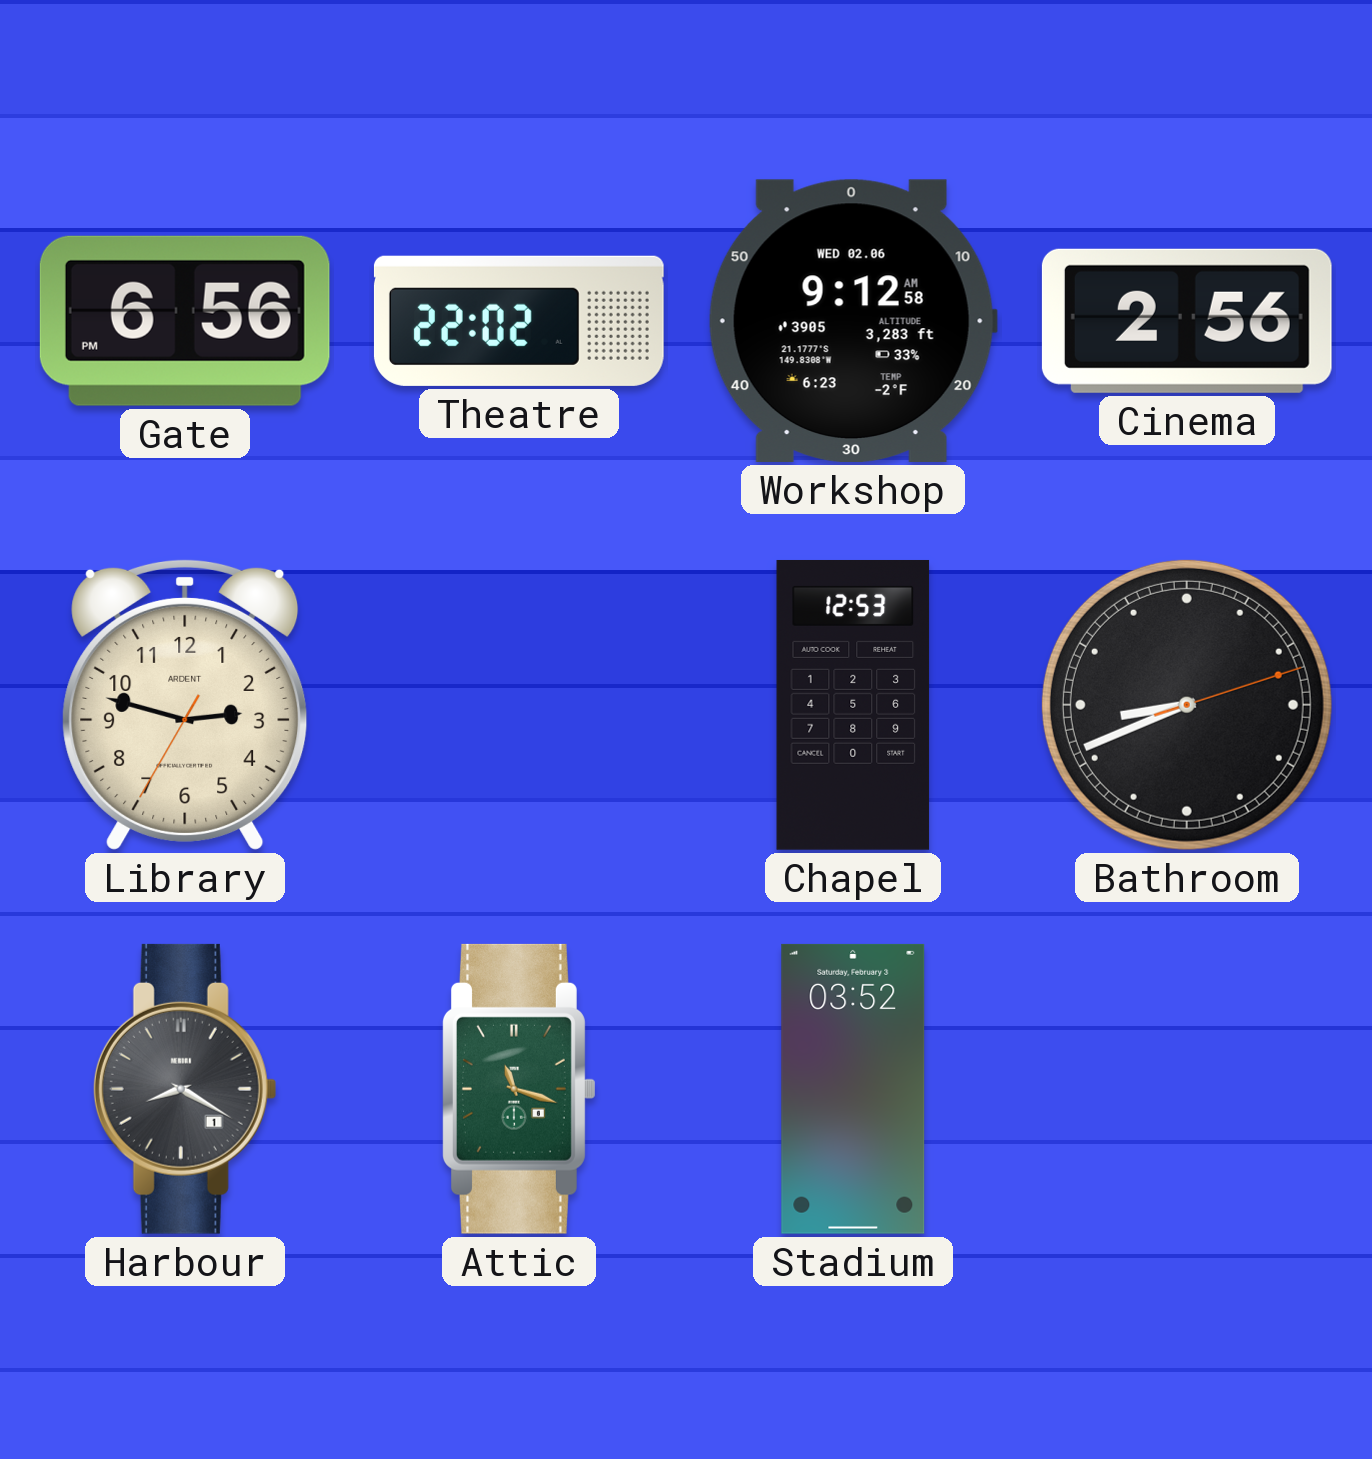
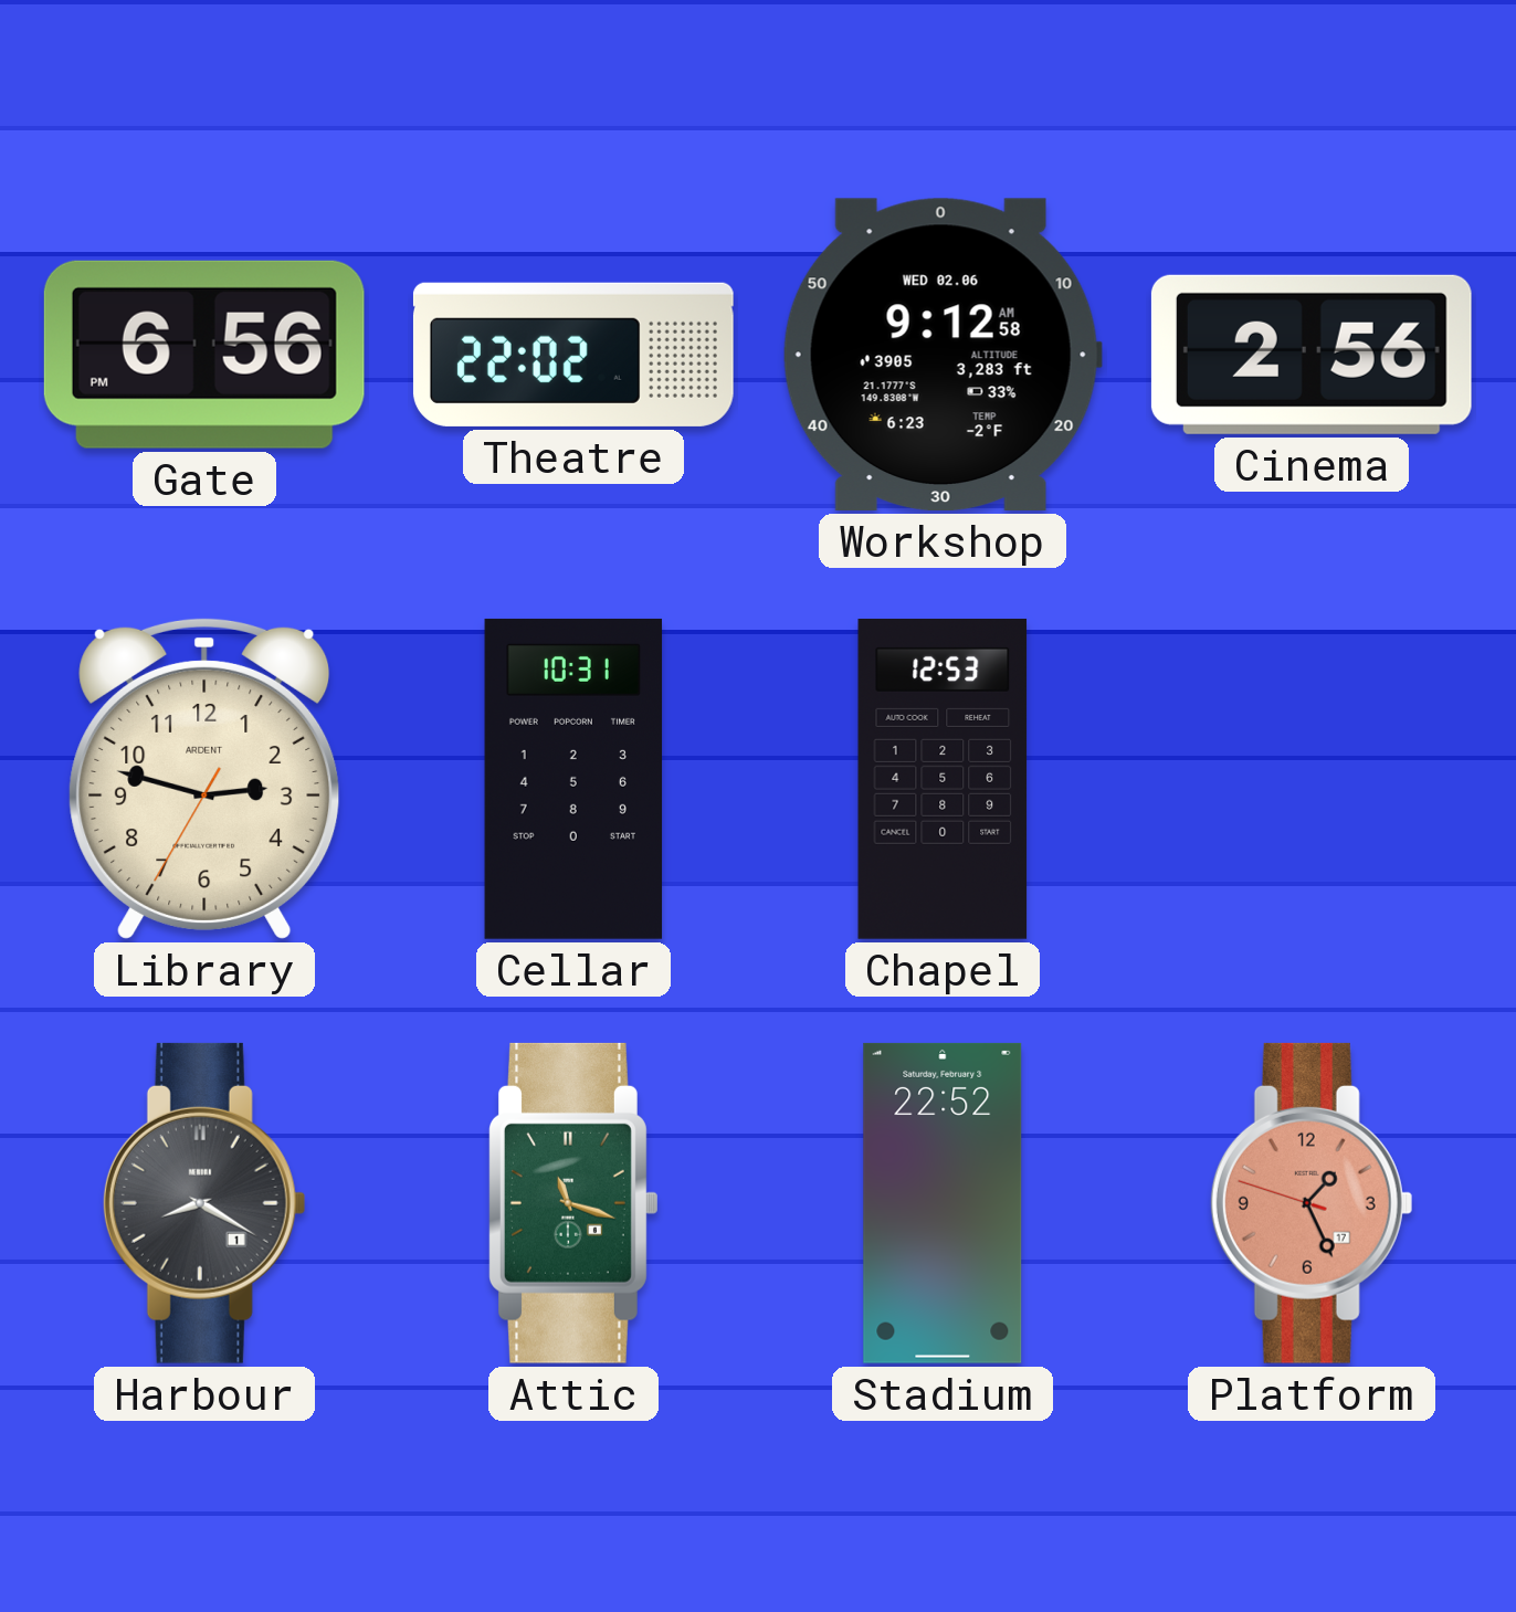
Cellar: none -> 10:31 (573, 779)
Bathroom: 8:41 -> none (1187, 705)
Stadium: 03:52 -> 22:52 (943, 1203)
Platform: none -> 1:25 (1312, 1203)
